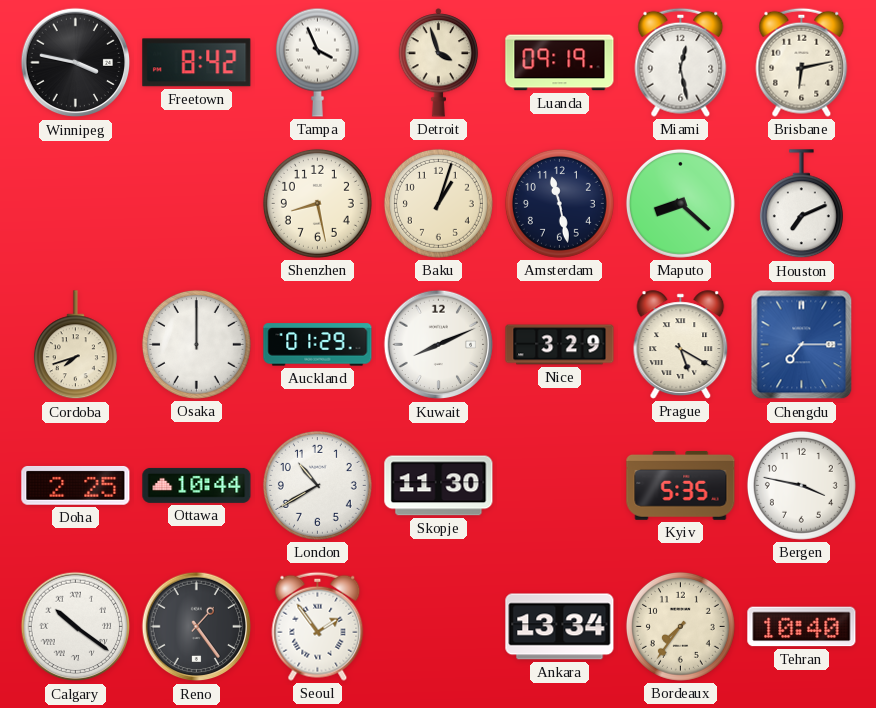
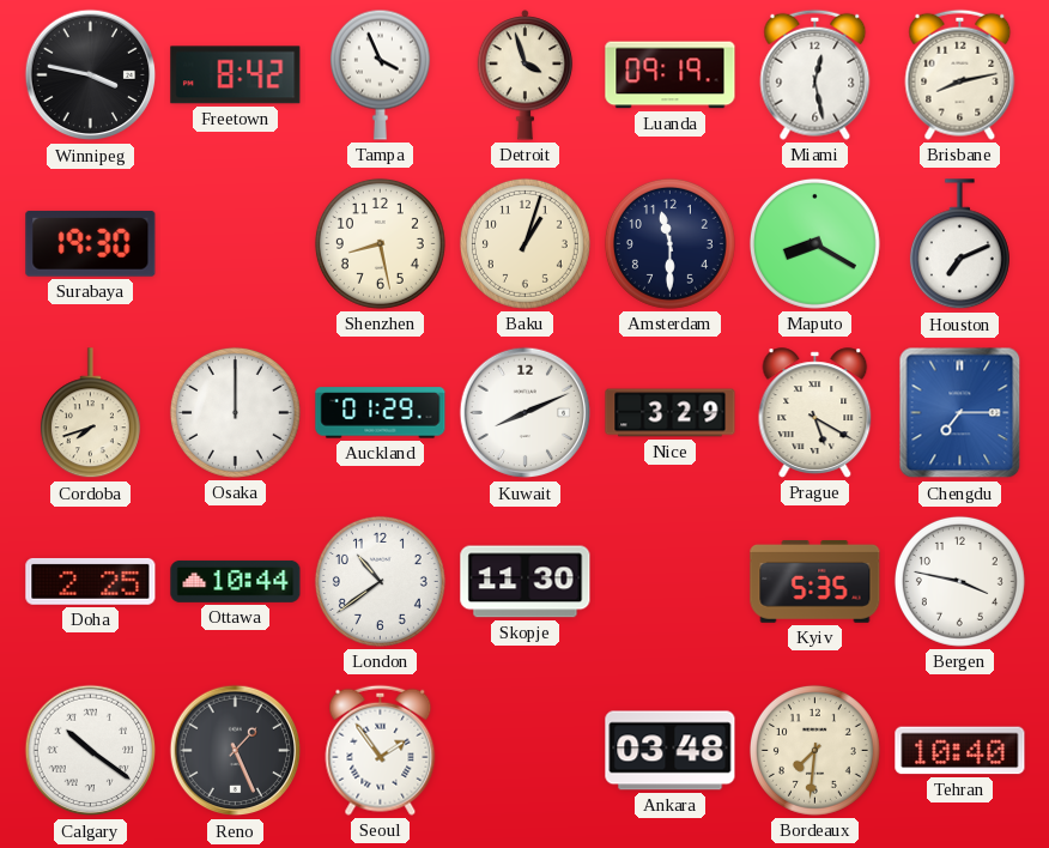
Brisbane: 6:13 -> 8:13 (960, 74)
Surabaya: none -> 19:30 (91, 244)
Amsterdam: 11:28 -> 11:30 (669, 243)
Maputo: 8:22 -> 8:20 (814, 243)
London: 10:40 -> 10:39 (380, 581)
Reno: 1:24 -> 1:26 (236, 751)
Ankara: 13:34 -> 03:48 (671, 751)
Bordeaux: 7:36 -> 7:31 (814, 750)
